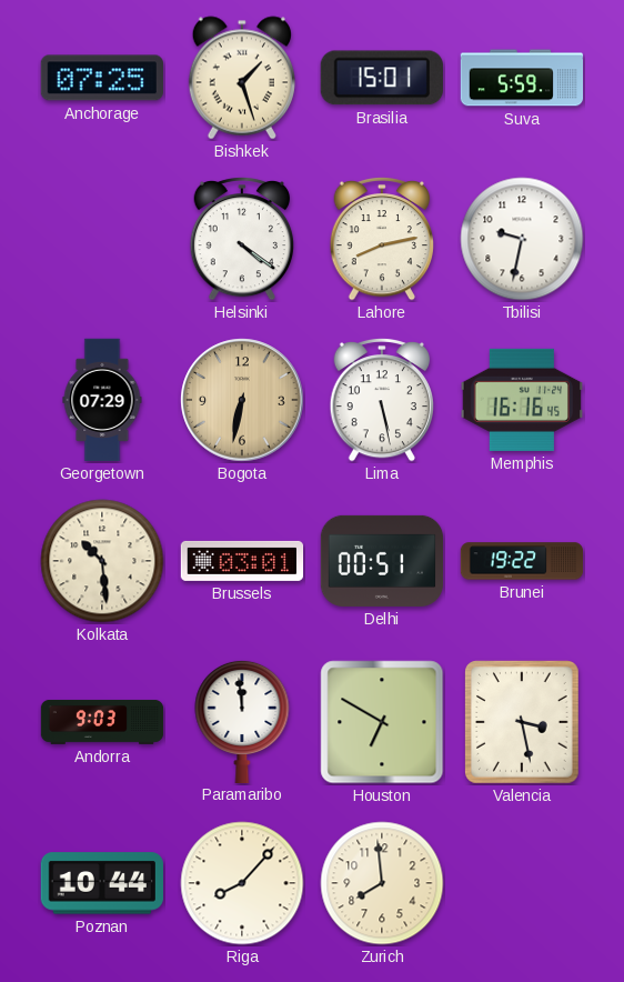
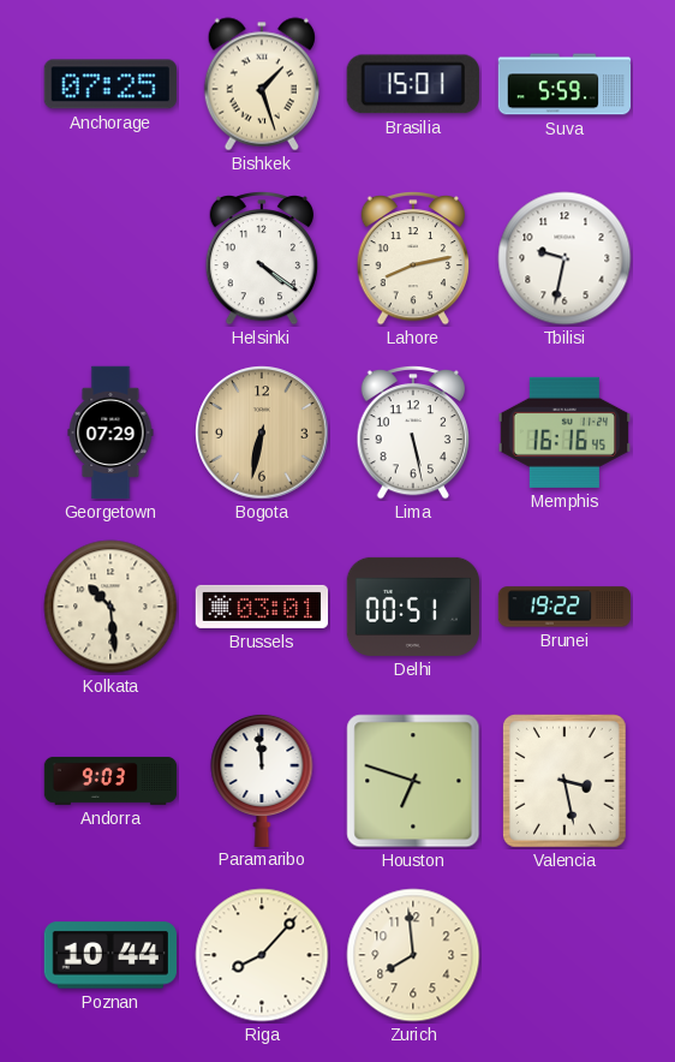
Houston: 6:50 -> 6:48 (413, 781)
